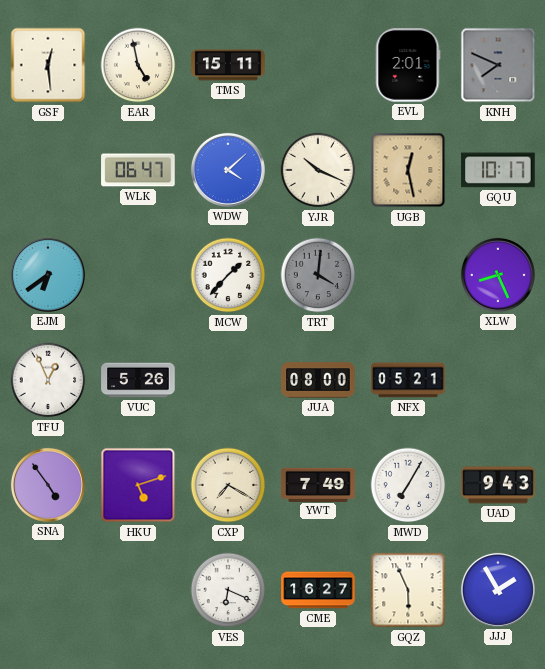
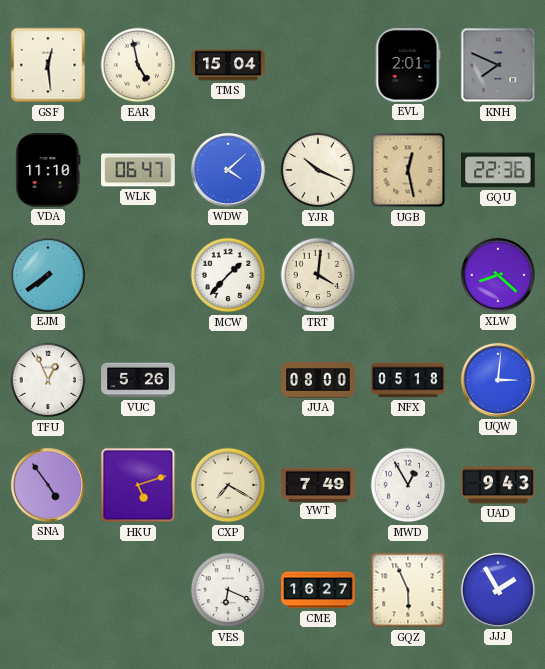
TMS: 15:11 -> 15:04 (228, 65)
VDA: none -> 11:10 (48, 170)
GQU: 10:17 -> 22:36 (498, 170)
EJM: 6:39 -> 7:39 (48, 275)
TRT dial: grey -> cream (318, 275)
XLW: 8:26 -> 8:22 (498, 275)
NFX: 05:21 -> 05:18 (408, 380)
UQW: none -> 3:01 (498, 380)
MWD: 7:05 -> 12:55 (408, 485)
